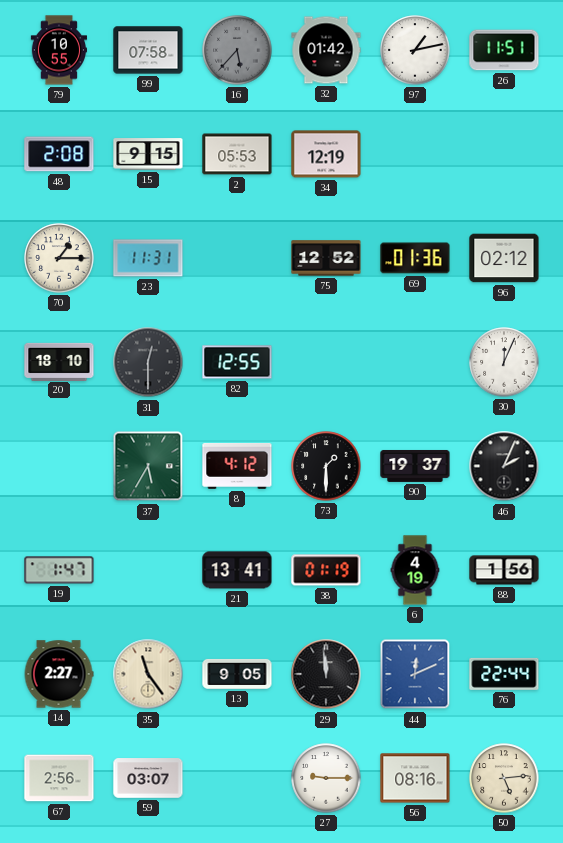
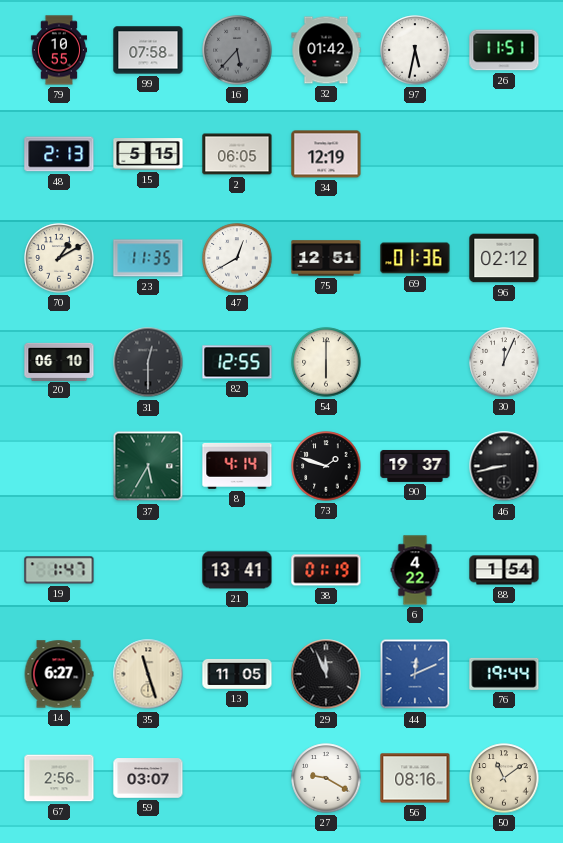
97: 1:13 -> 5:32 (415, 50)
48: 2:08 -> 2:13 (59, 154)
15: 9:15 -> 5:15 (148, 154)
2: 05:53 -> 06:05 (237, 154)
70: 1:15 -> 1:10 (59, 258)
23: 11:31 -> 11:35 (148, 258)
47: none -> 12:40 (237, 258)
75: 12:52 -> 12:51 (326, 258)
20: 18:10 -> 06:10 (59, 361)
54: none -> 6:00 (326, 362)
8: 4:12 -> 4:14 (237, 466)
73: 1:30 -> 1:48 (326, 466)
46: 2:04 -> 8:43 (504, 466)
6: 4:19 -> 4:22 (415, 570)
88: 1:56 -> 1:54 (504, 570)
14: 2:27 -> 6:27 (59, 674)
35: 11:24 -> 11:27 (148, 674)
13: 9:05 -> 11:05 (237, 674)
29: 11:59 -> 11:56 (326, 674)
76: 22:44 -> 19:44 (504, 674)
27: 9:15 -> 9:20 (326, 778)
50: 5:14 -> 11:09 (504, 778)
